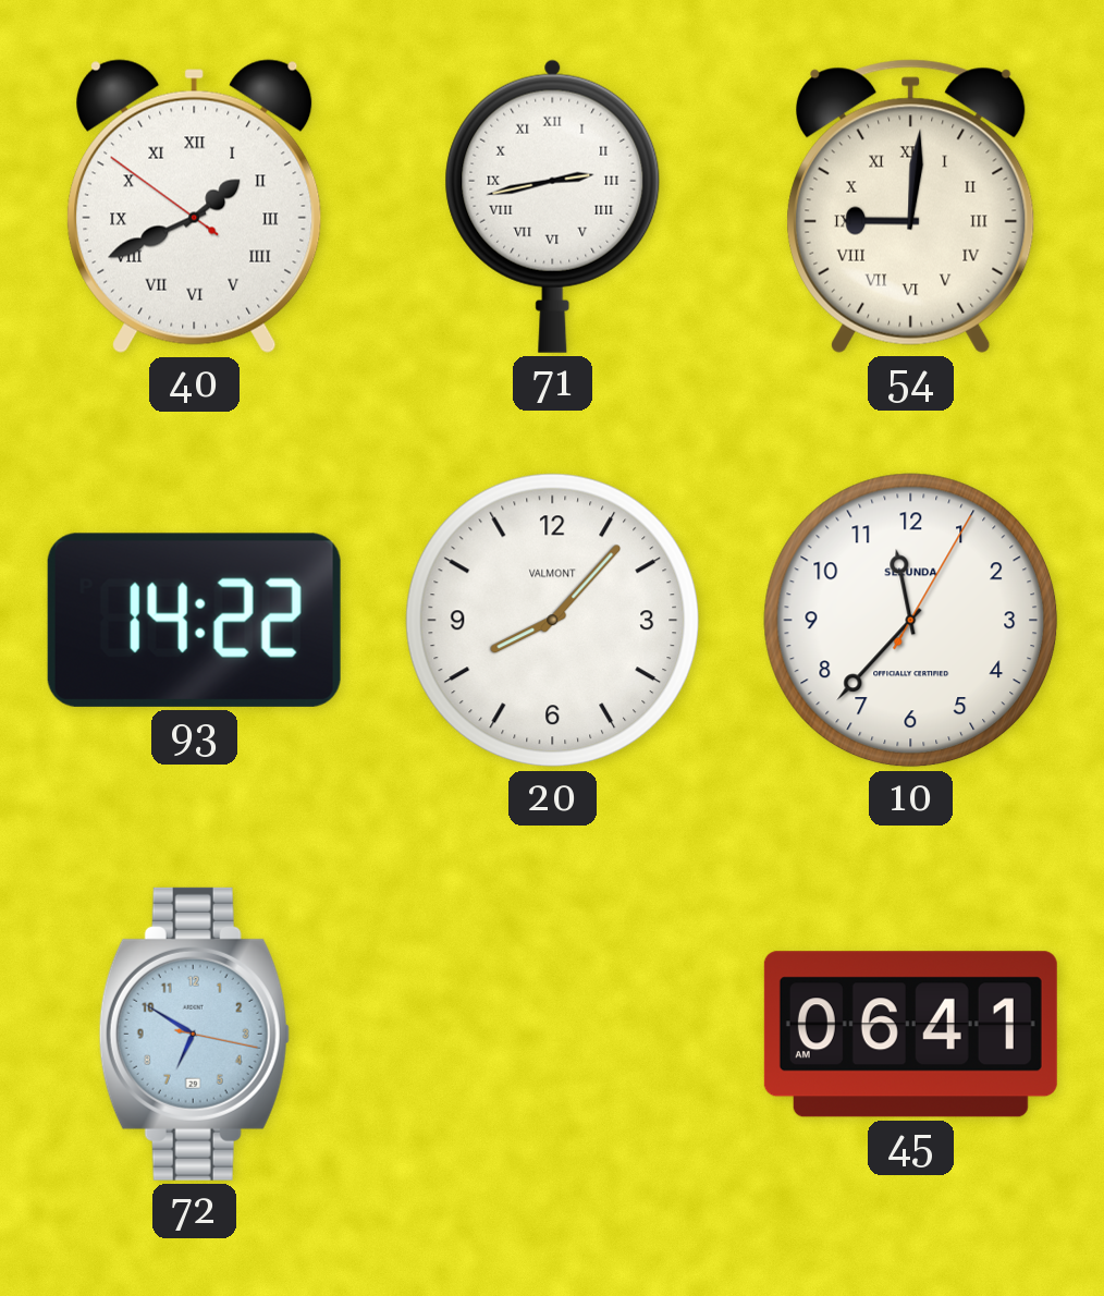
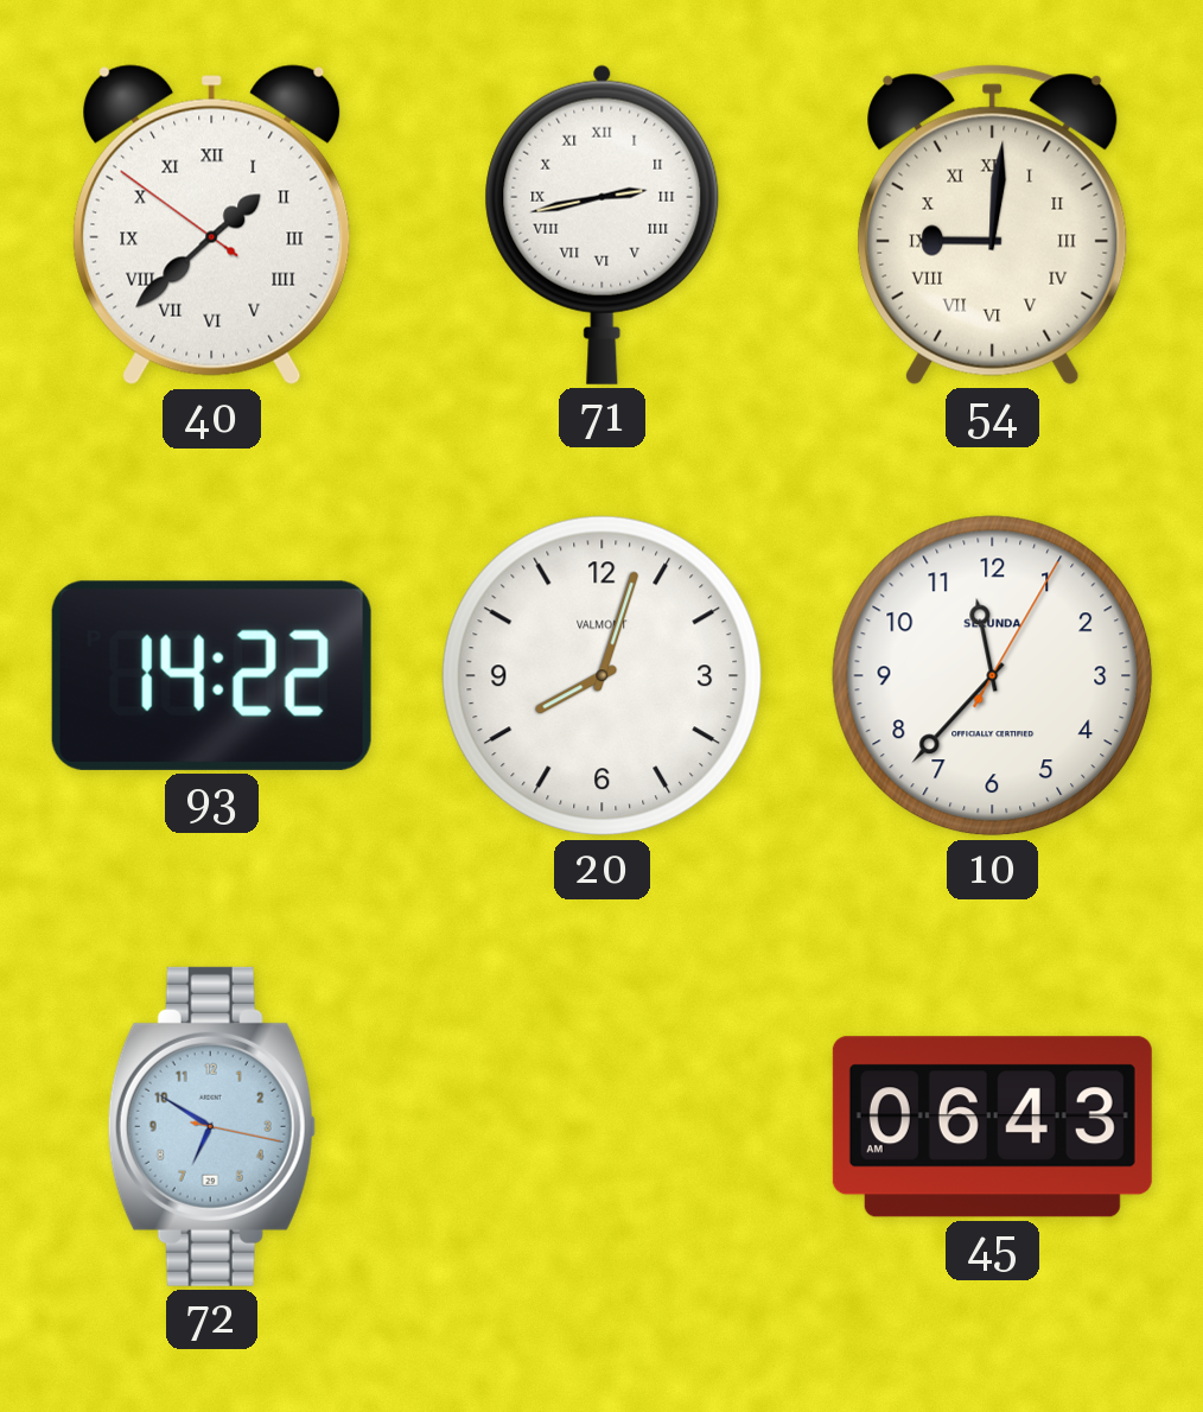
40: 1:40 -> 1:37 (212, 225)
20: 8:07 -> 8:03 (603, 676)
45: 06:41 -> 06:43 (992, 1127)
